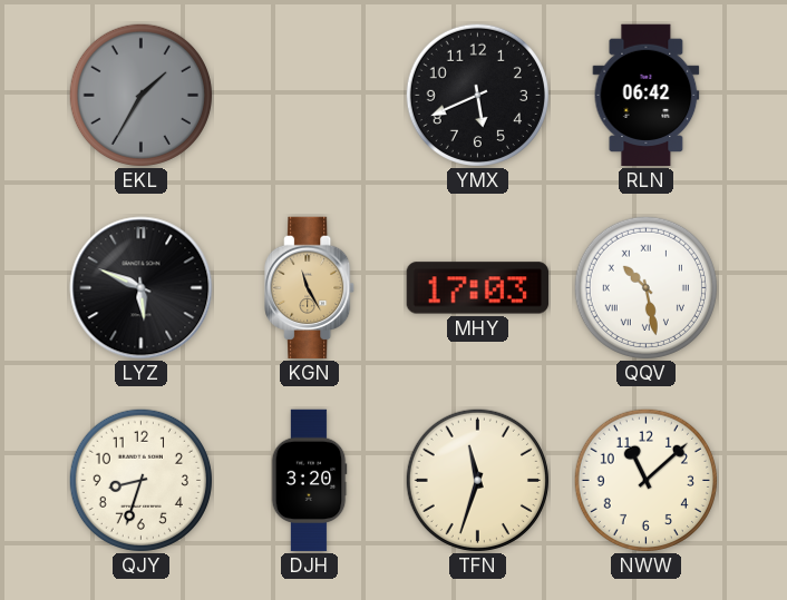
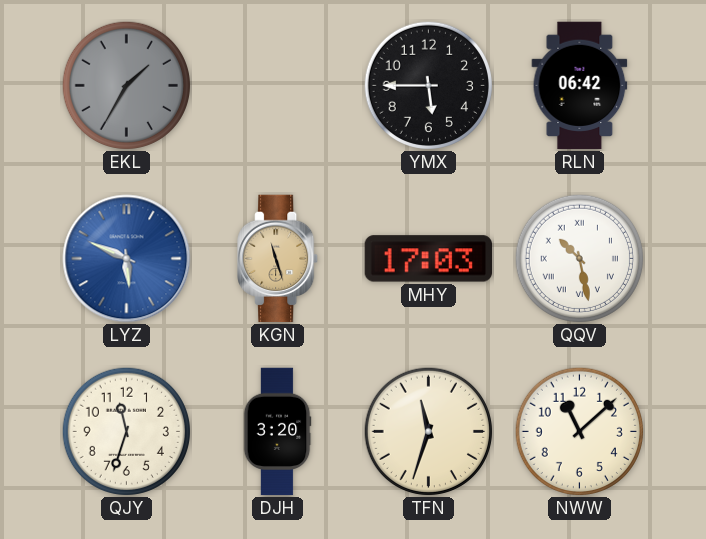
YMX: 5:41 -> 5:45 (428, 85)
LYZ dial: black -> blue (127, 259)
KGN: 11:25 -> 11:27 (278, 259)
QJY: 8:33 -> 11:33 (126, 431)
